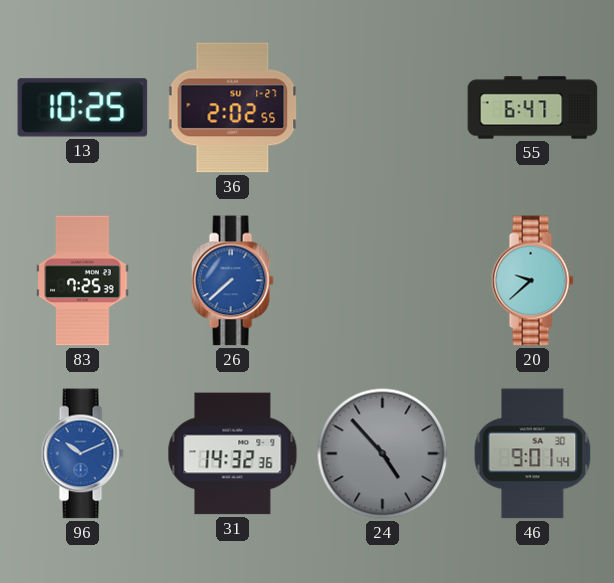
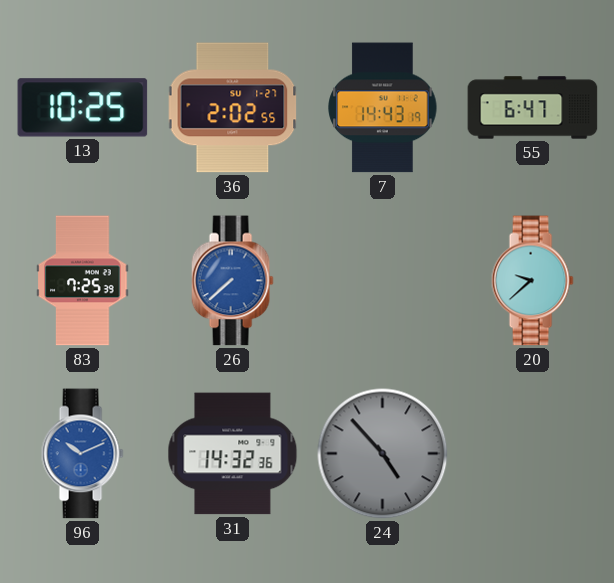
7: none -> 14:43 (383, 108)
46: 9:01 -> none (533, 454)
